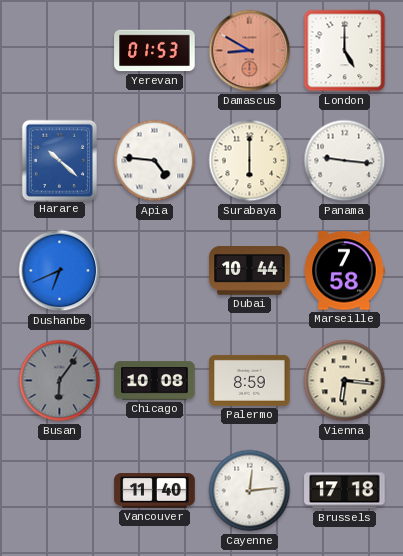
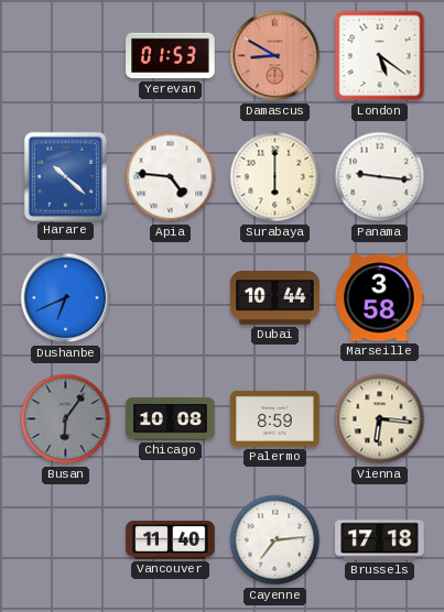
London: 5:00 -> 5:21 (380, 56)
Marseille: 7:58 -> 3:58 (380, 298)
Cayenne: 12:14 -> 7:14 (275, 540)
